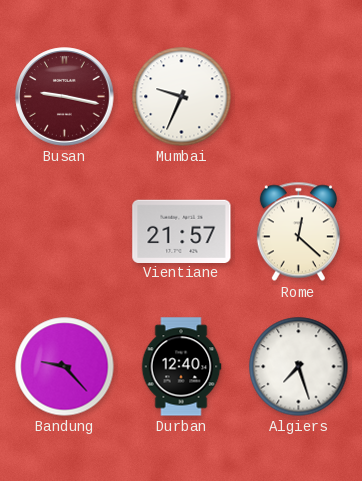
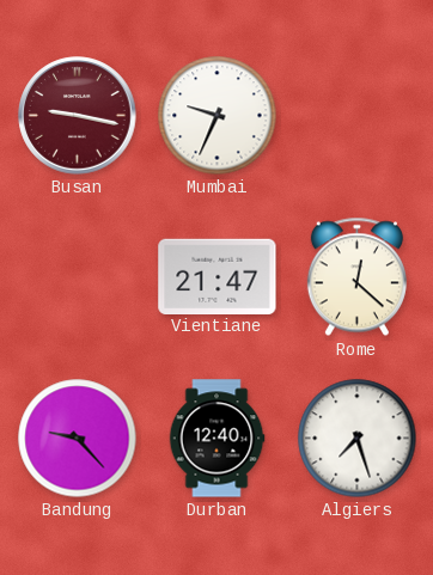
Vientiane: 21:57 -> 21:47 (218, 276)
